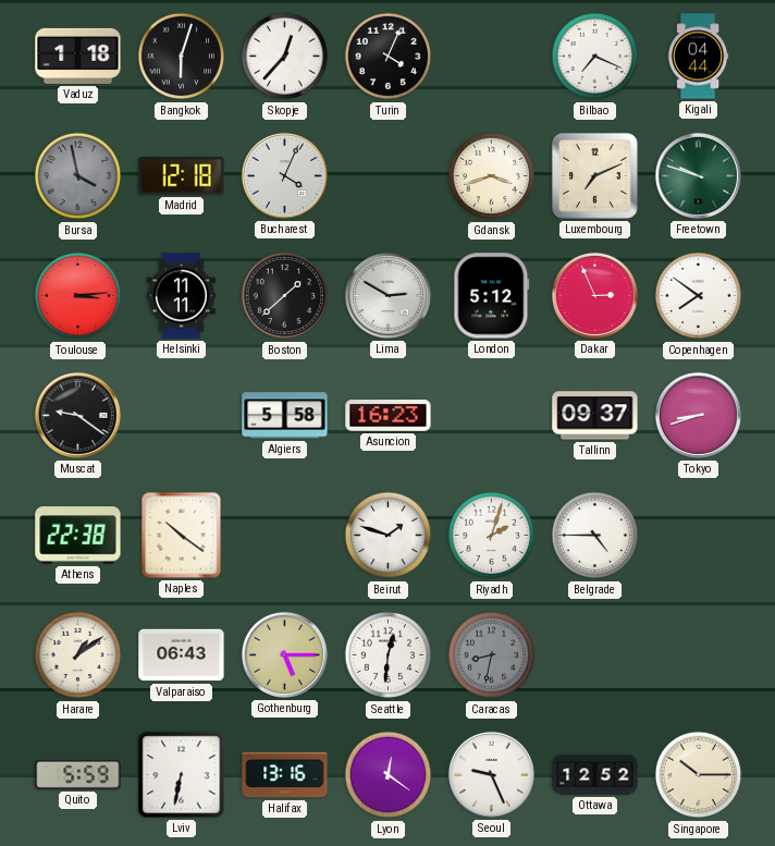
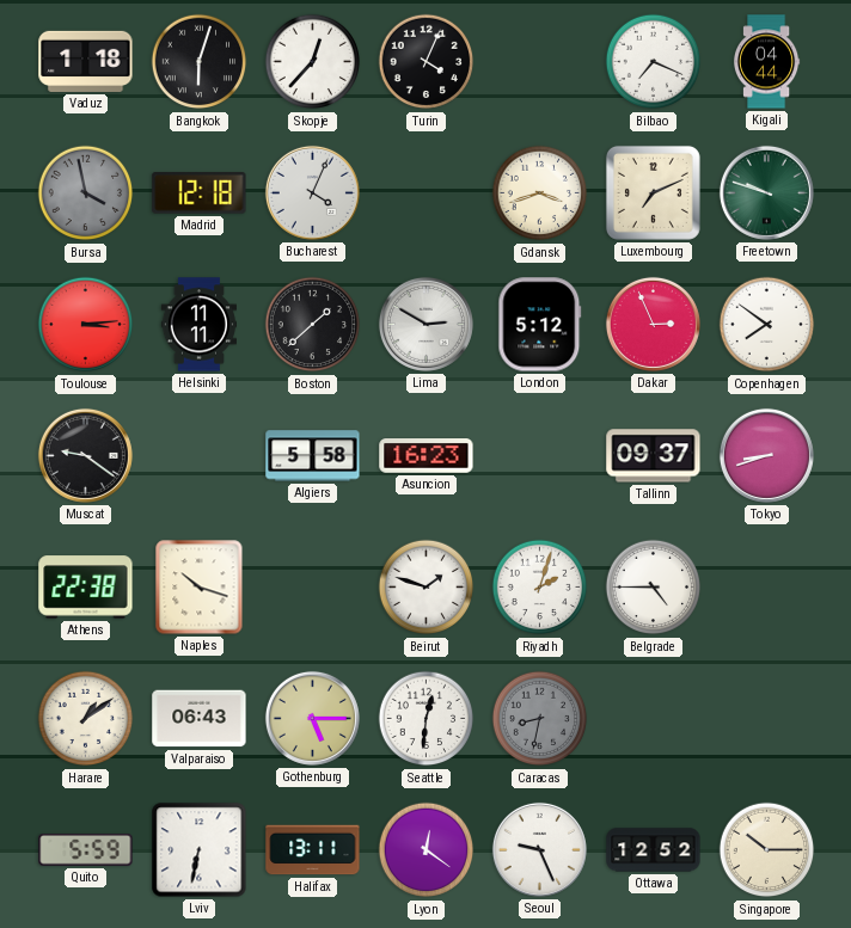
Naples: 10:21 -> 10:18 (200, 588)
Halifax: 13:16 -> 13:11 (313, 850)
